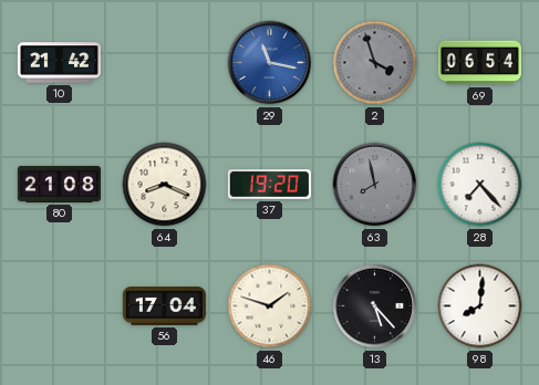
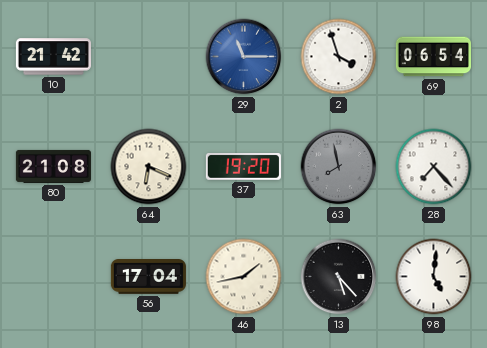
29: 11:17 -> 11:15 (244, 57)
2 dial: grey -> white (339, 57)
64: 8:19 -> 6:19 (149, 167)
46: 1:48 -> 1:43 (244, 277)
98: 8:01 -> 5:01 (434, 277)
